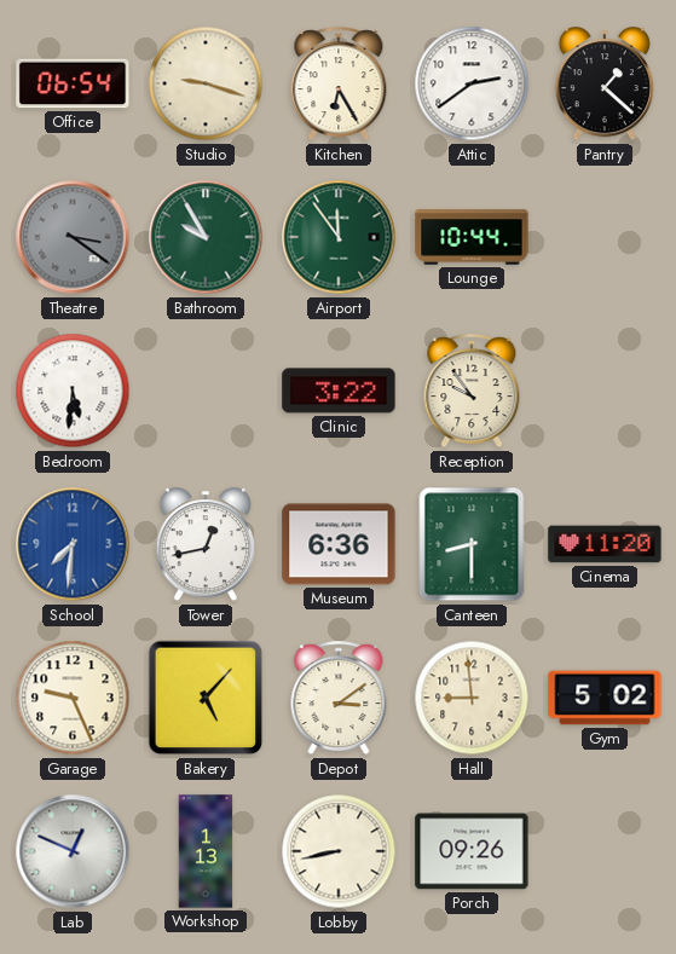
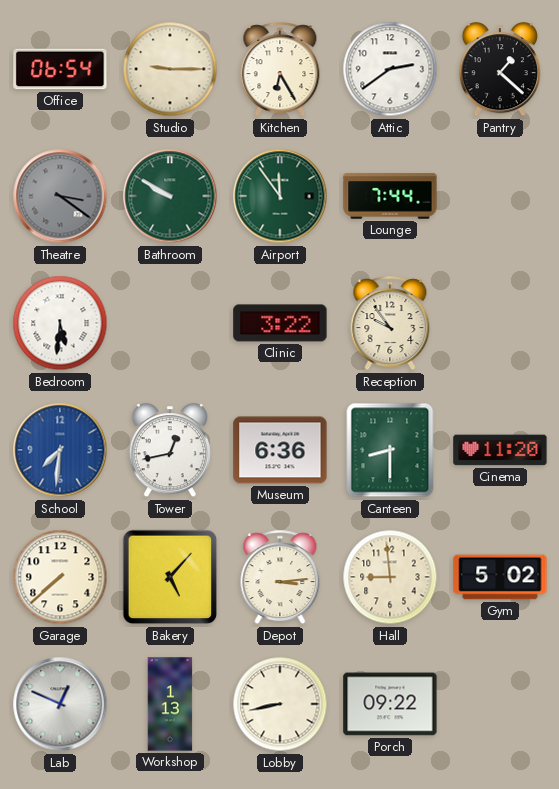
Studio: 9:18 -> 9:15 (170, 69)
Bathroom: 9:55 -> 9:50 (170, 196)
Lounge: 10:44 -> 7:44 (390, 196)
Garage: 9:26 -> 7:38 (60, 577)
Depot: 3:09 -> 3:14 (280, 578)
Porch: 09:26 -> 09:22 (390, 704)
